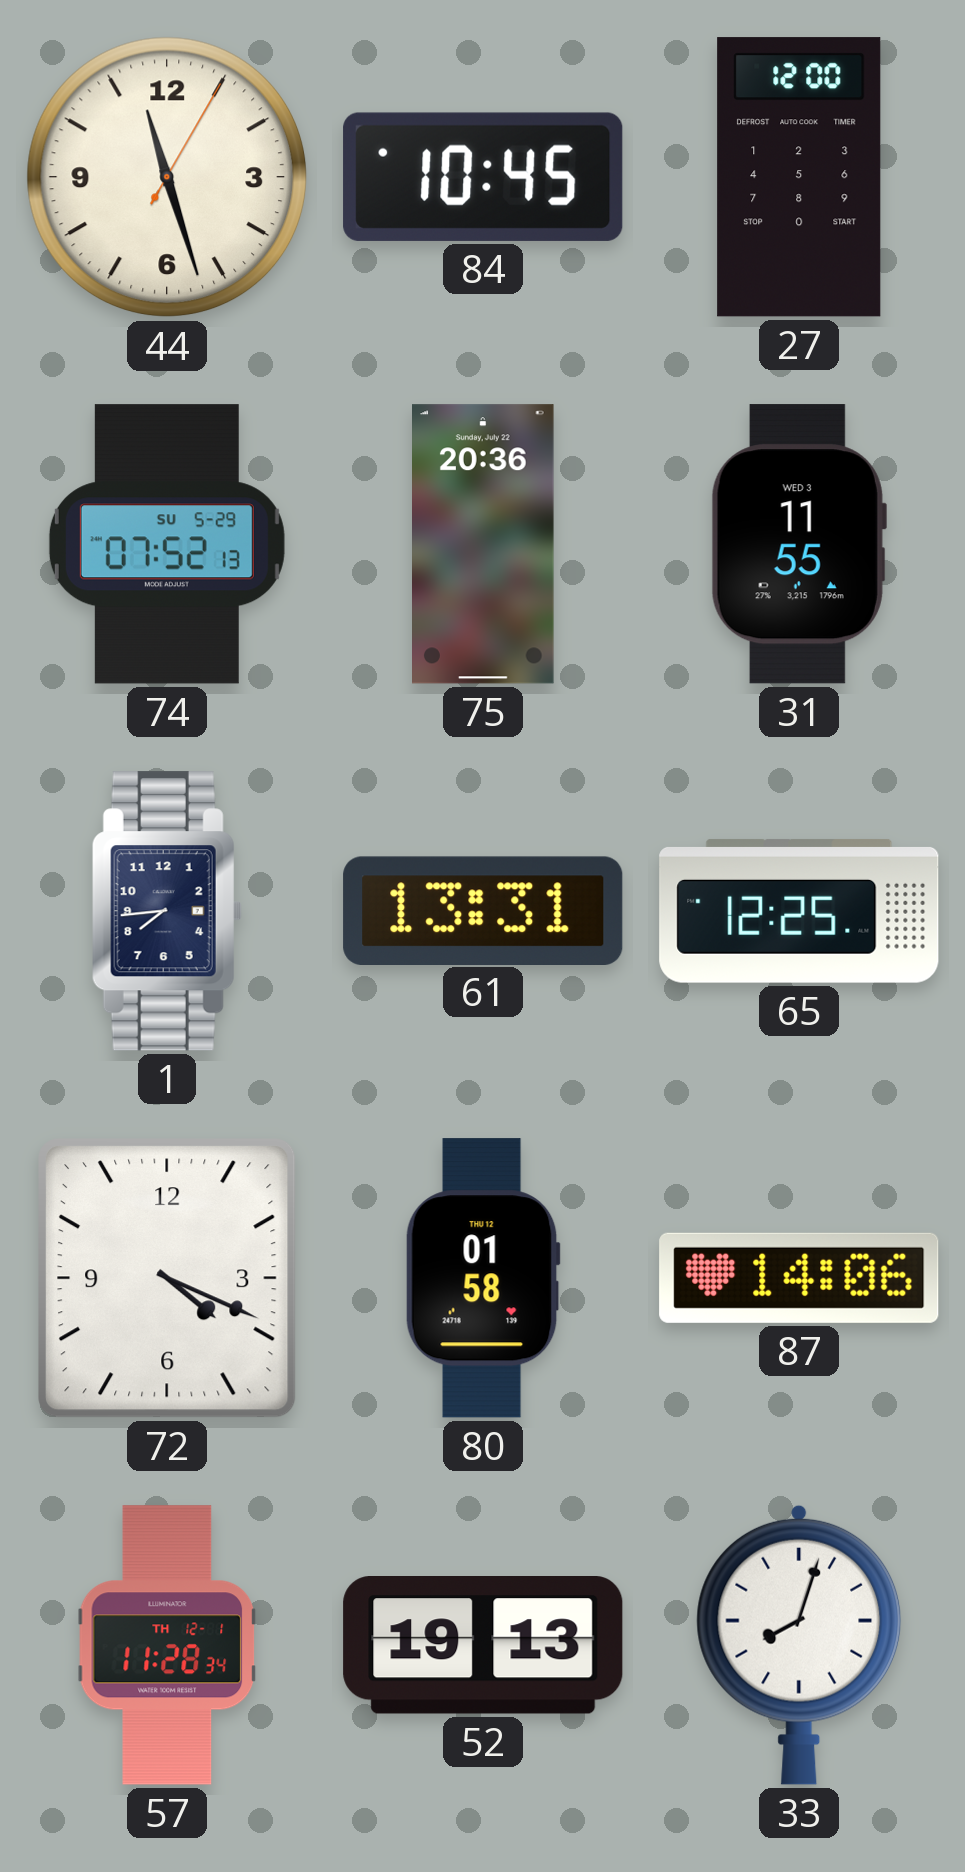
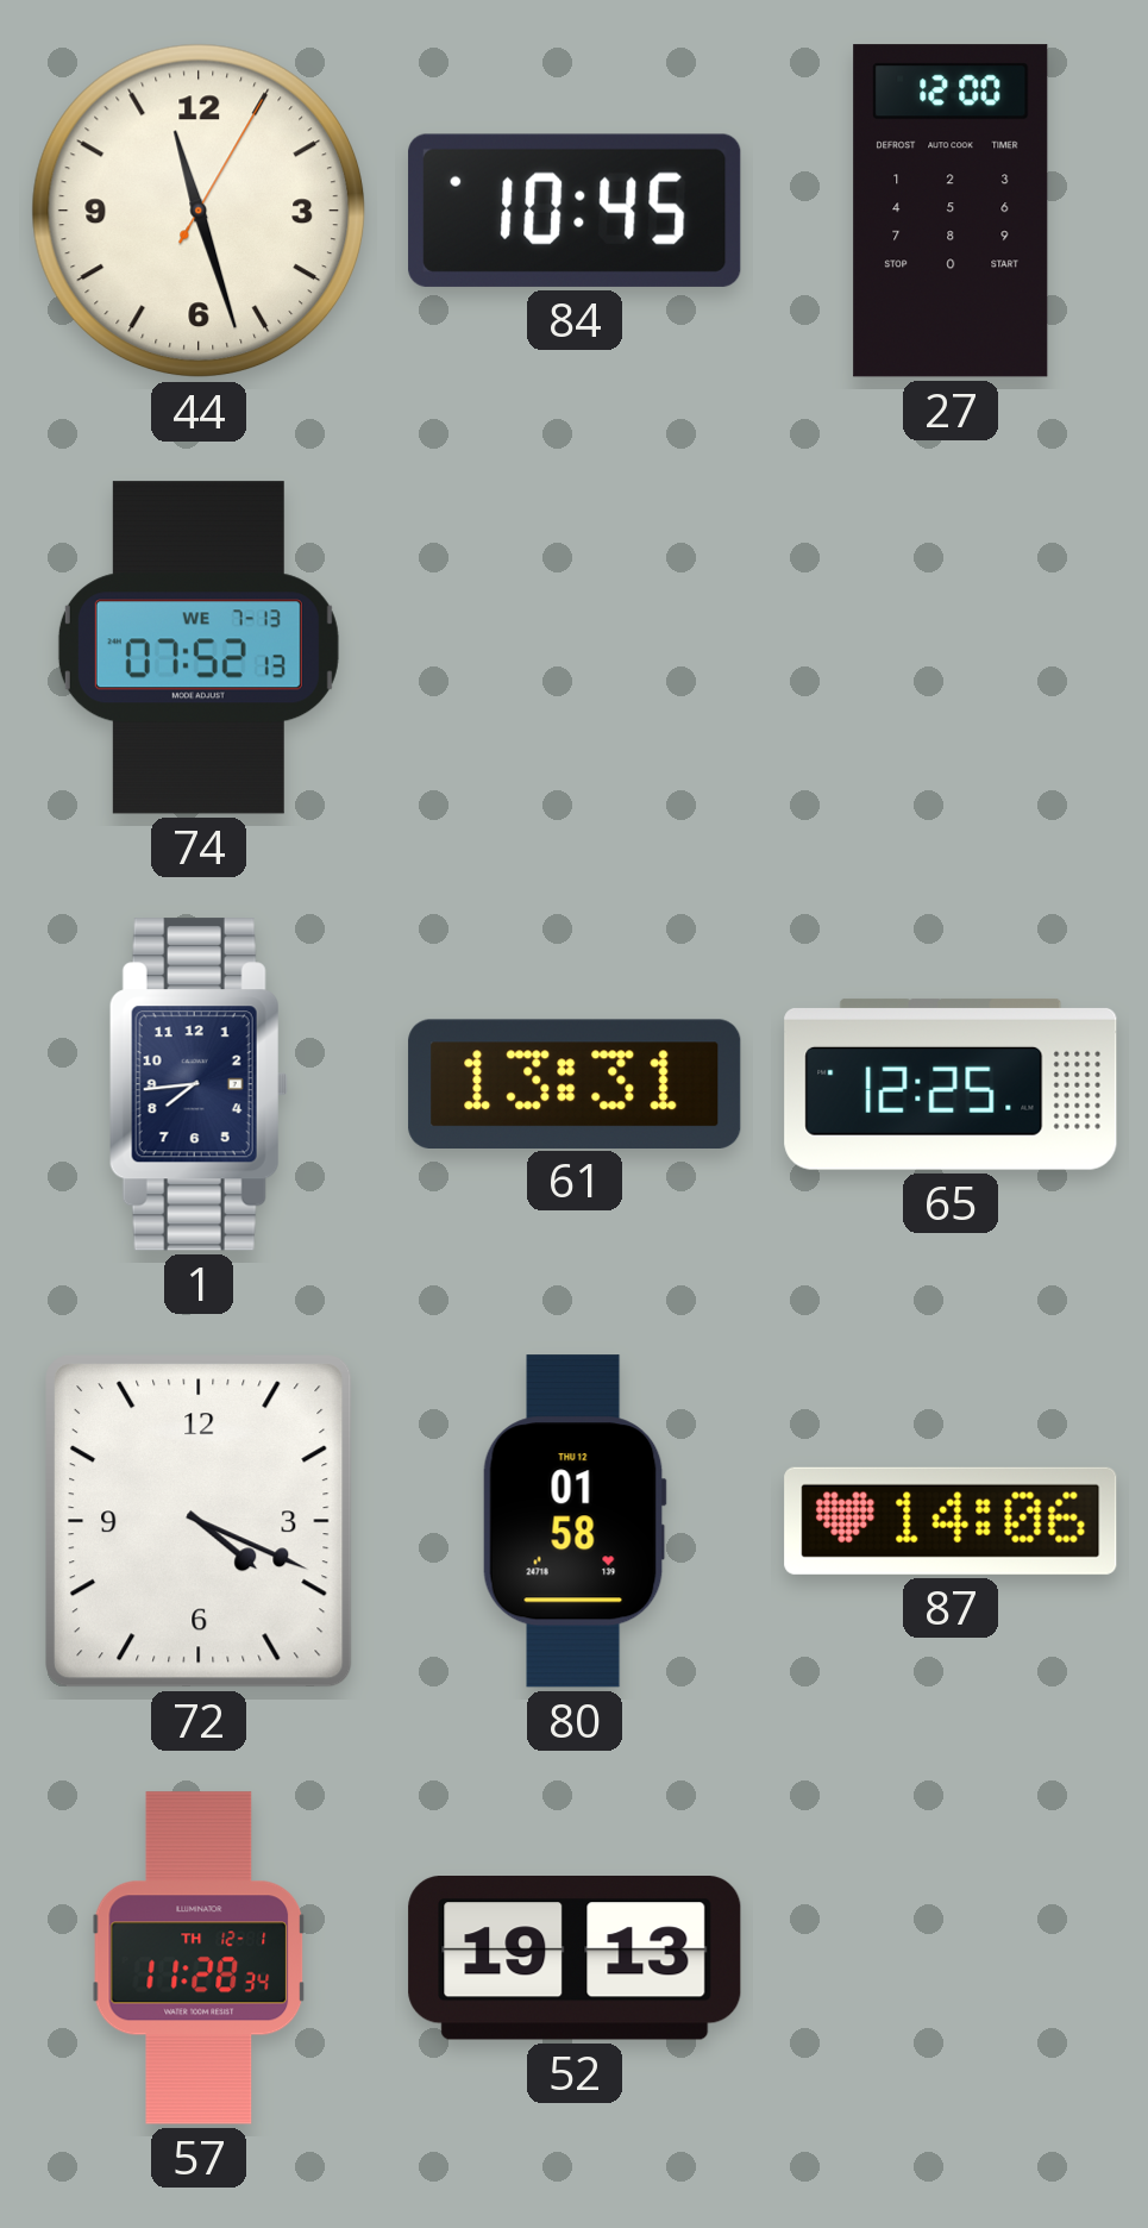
74 date: SU 5-29 -> WE 7-13 (199, 647)
75: 20:36 -> none (484, 544)
31: 11:55 -> none (799, 544)
33: 8:03 -> none (799, 1645)
